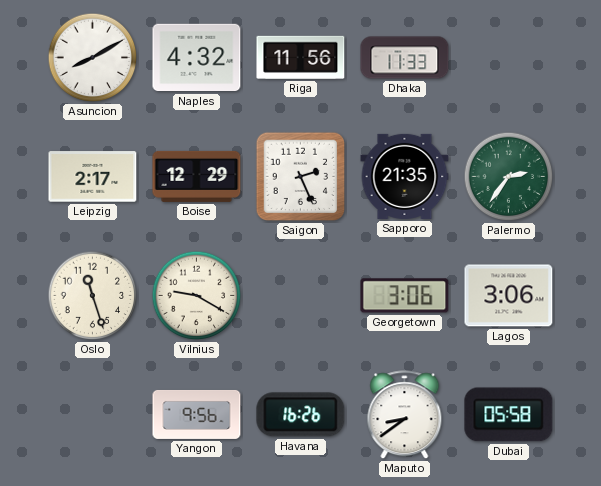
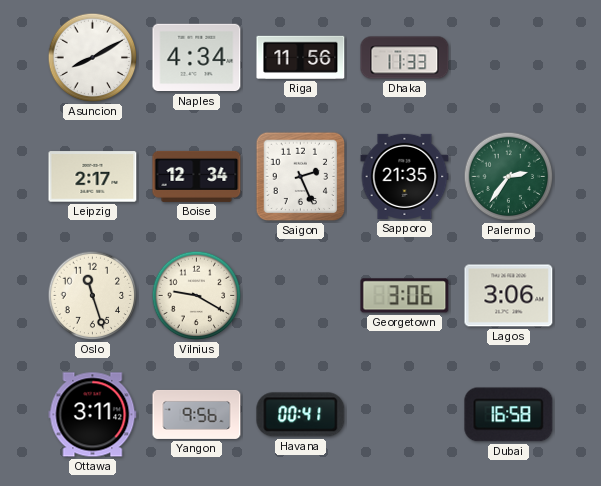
Naples: 4:32 -> 4:34 (197, 58)
Boise: 12:29 -> 12:34 (197, 176)
Ottawa: none -> 3:11 (93, 415)
Havana: 16:26 -> 00:41 (301, 415)
Maputo: 8:39 -> none (405, 415)
Dubai: 05:58 -> 16:58 (509, 415)
